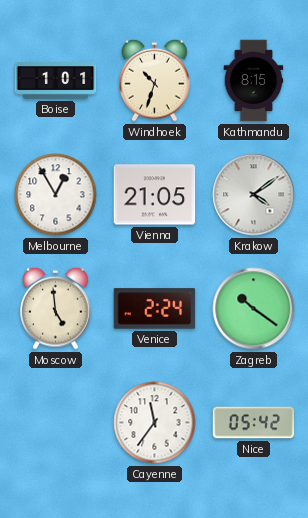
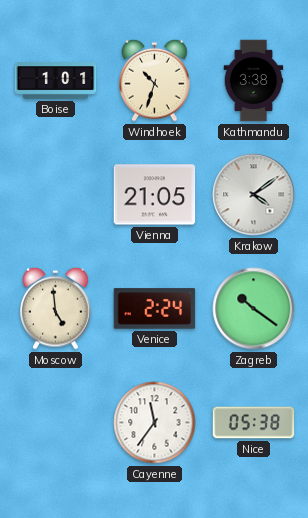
Kathmandu: 8:15 -> 3:38 (254, 81)
Melbourne: 12:55 -> none (56, 195)
Nice: 05:42 -> 05:38 (254, 423)
